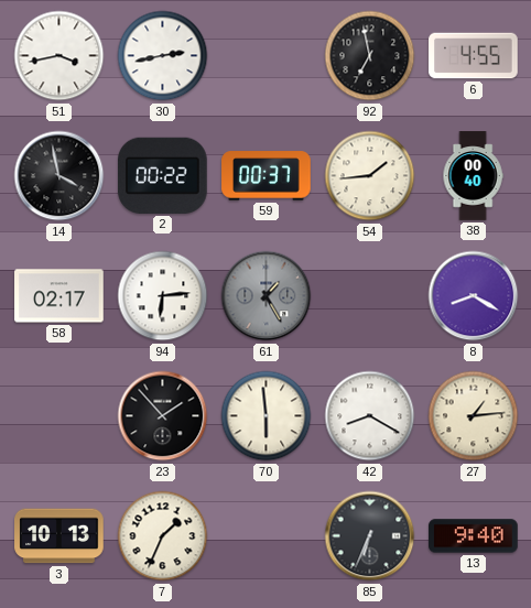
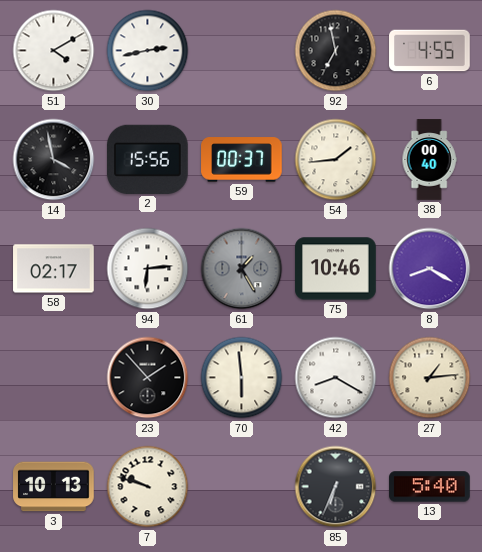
51: 3:43 -> 4:10 (54, 51)
2: 00:22 -> 15:56 (148, 159)
75: none -> 10:46 (336, 269)
7: 1:34 -> 9:48 (148, 487)
13: 9:40 -> 5:40 (430, 487)
